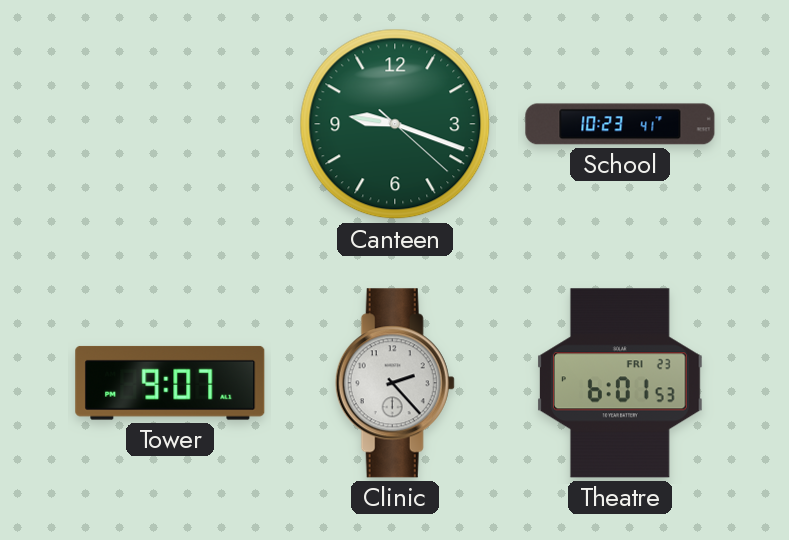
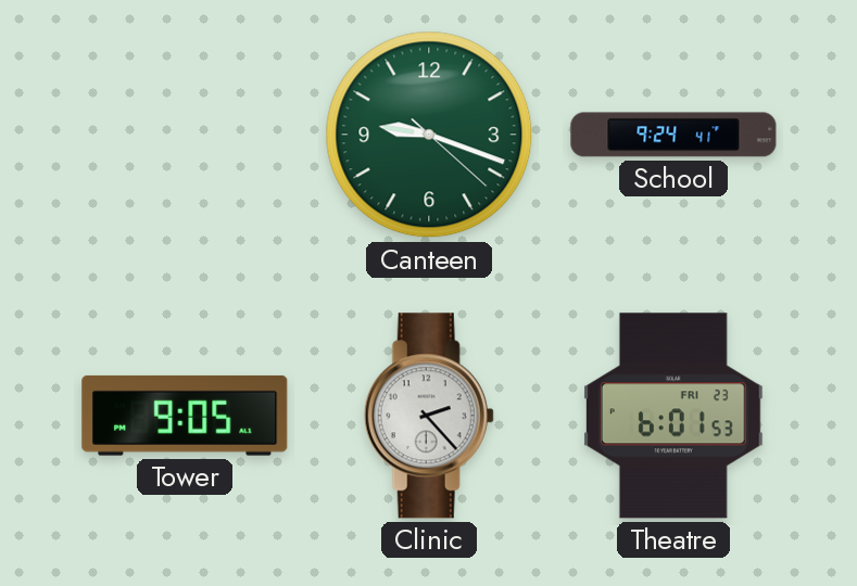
School: 10:23 -> 9:24 (673, 135)
Tower: 9:07 -> 9:05 (185, 416)
